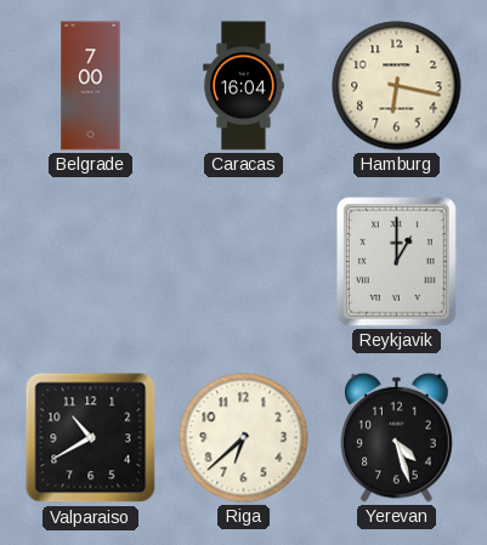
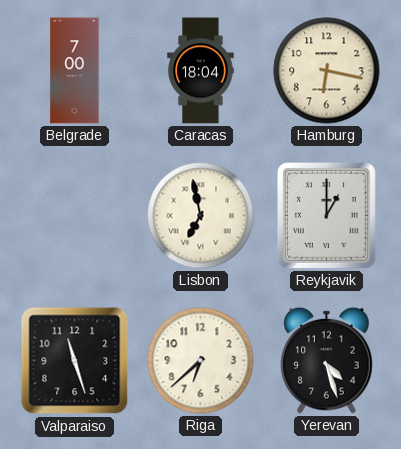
Caracas: 16:04 -> 18:04 (201, 71)
Lisbon: none -> 6:58 (201, 216)
Valparaiso: 10:40 -> 11:27 (75, 361)
